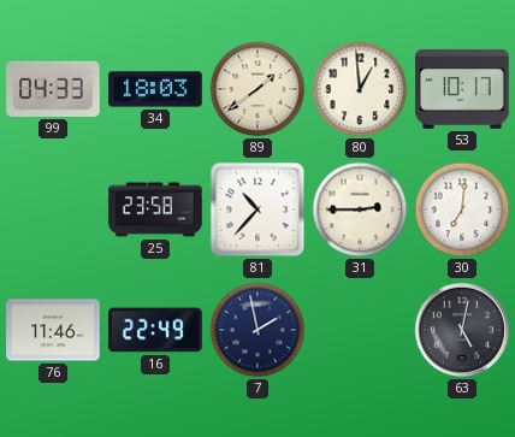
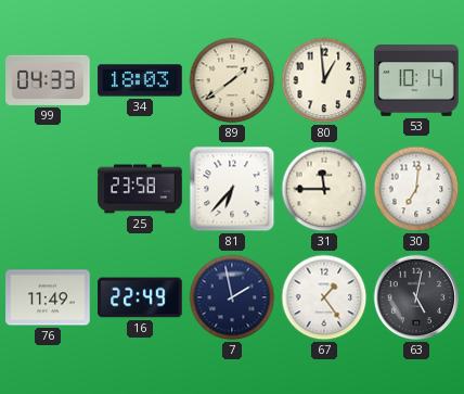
53: 10:17 -> 10:14 (416, 80)
81: 10:37 -> 6:37 (232, 189)
31: 2:45 -> 11:45 (324, 189)
76: 11:46 -> 11:49 (48, 297)
67: none -> 1:24 (324, 297)
